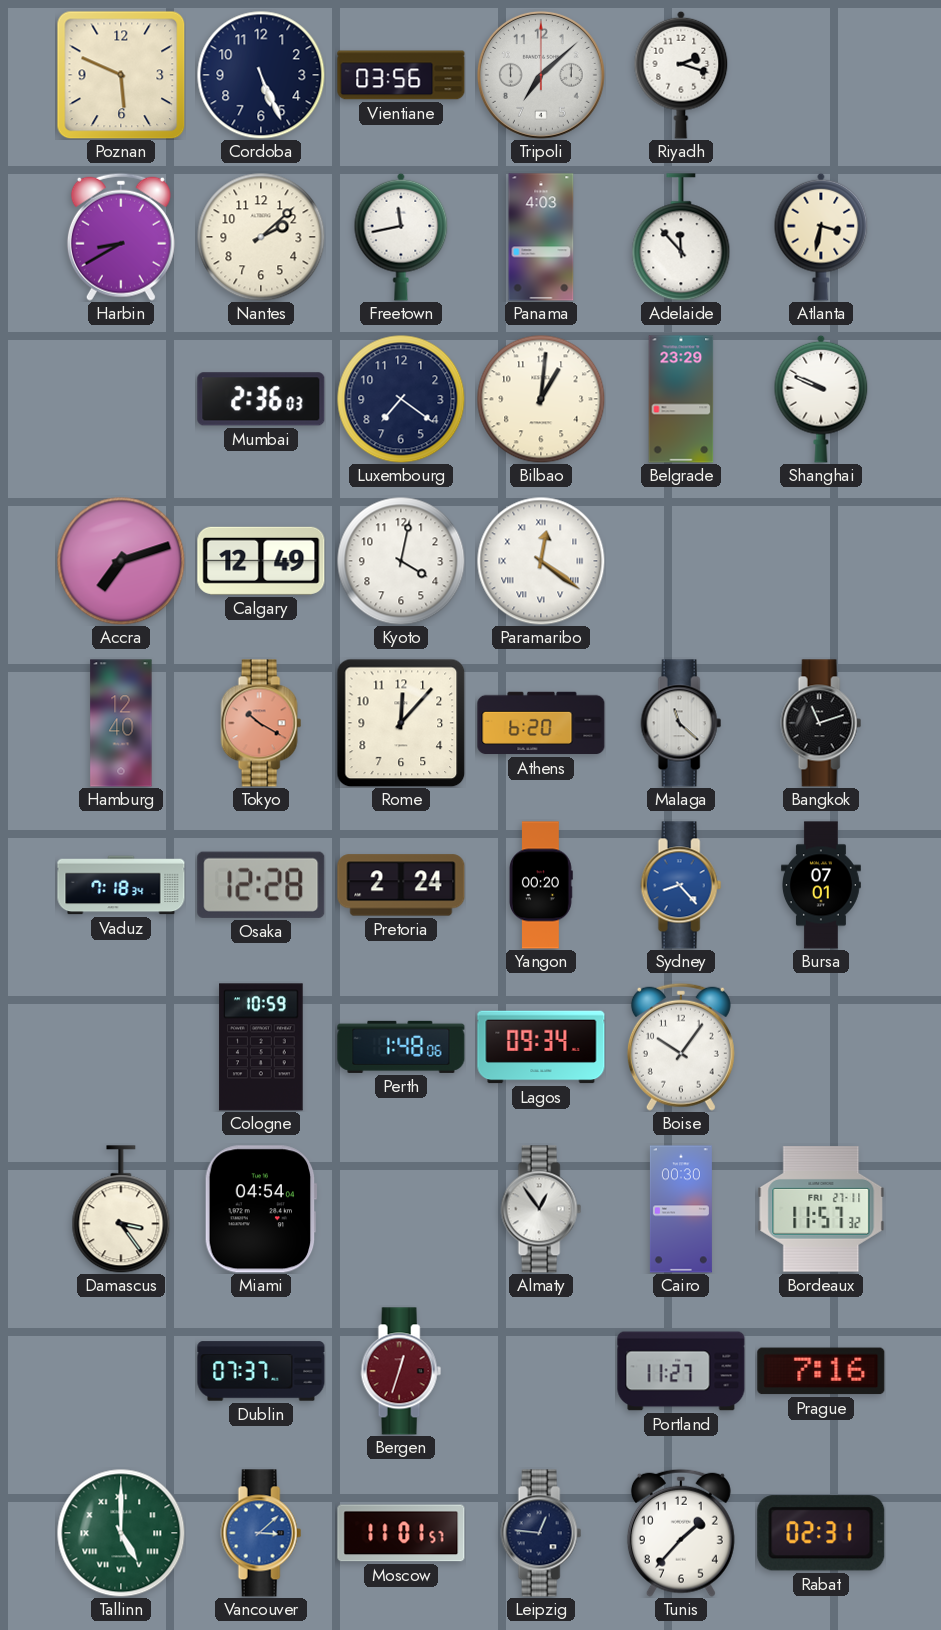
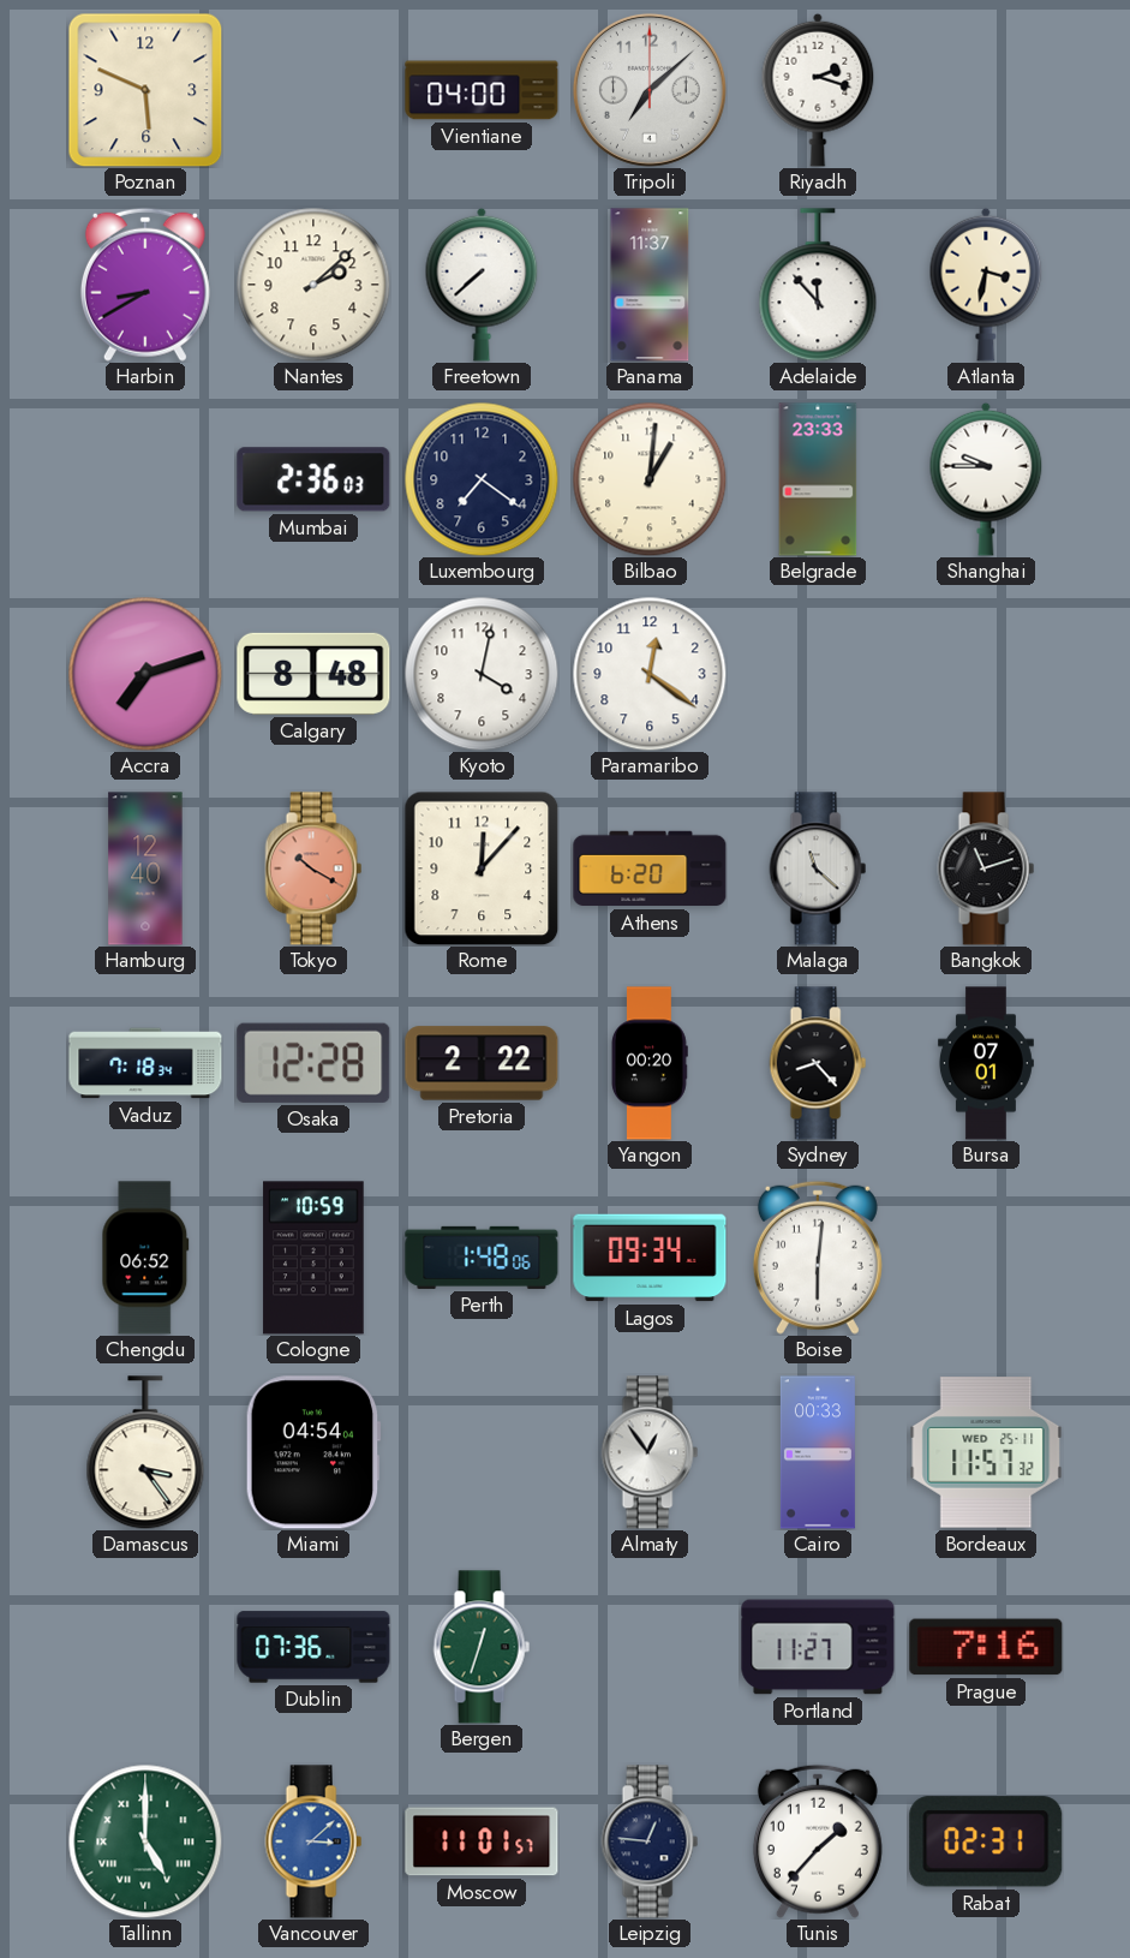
Cordoba: 5:26 -> none (261, 75)
Vientiane: 03:56 -> 04:00 (482, 90)
Freetown: 11:43 -> 7:38 (482, 285)
Panama: 4:03 -> 11:37 (650, 285)
Belgrade: 23:29 -> 23:33 (818, 479)
Shanghai: 9:49 -> 9:45 (986, 479)
Calgary: 12:49 -> 8:48 (313, 674)
Paramaribo numerals: Roman -> Arabic (650, 674)
Pretoria: 2:24 -> 2:22 (482, 1063)
Sydney dial: blue -> black (818, 1063)
Chengdu: none -> 06:52 (145, 1258)
Boise: 10:06 -> 6:01 (818, 1258)
Cairo: 00:30 -> 00:33 (818, 1452)
Bordeaux date: FRI 27-11 -> WED 25-11 (986, 1452)
Dublin: 07:37 -> 07:36 (313, 1647)
Bergen dial: burgundy -> green (482, 1647)
